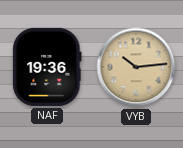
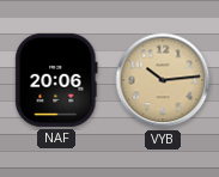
NAF: 19:36 -> 20:06 (56, 80)
